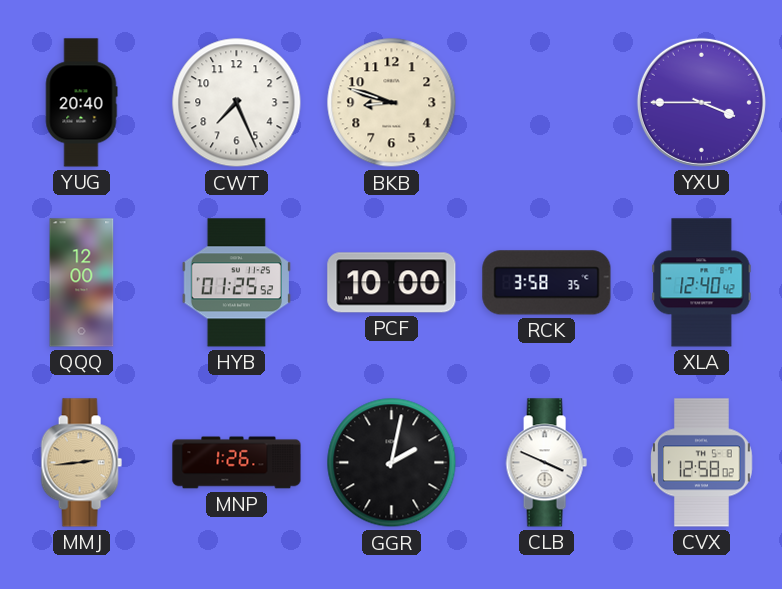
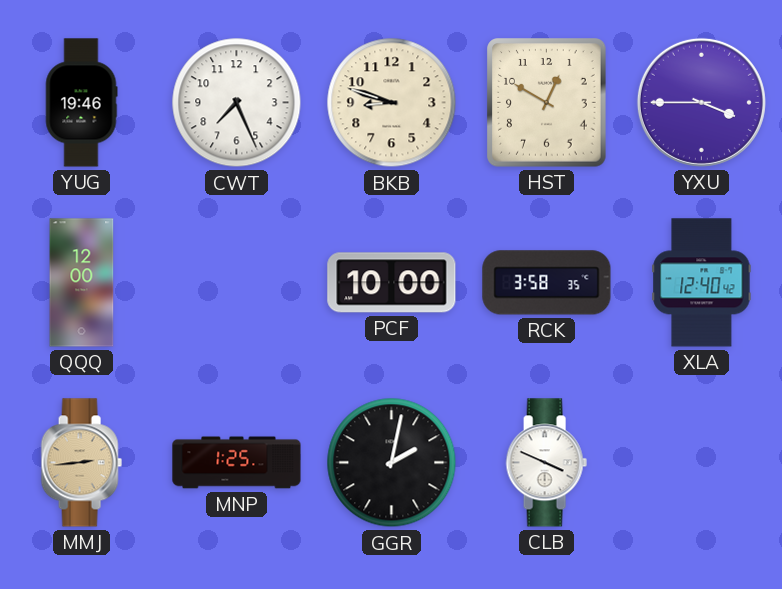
YUG: 20:40 -> 19:46 (81, 103)
HST: none -> 12:50 (547, 103)
HYB: 01:25 -> none (236, 283)
MNP: 1:26 -> 1:25 (237, 463)
CVX: 12:58 -> none (702, 463)
